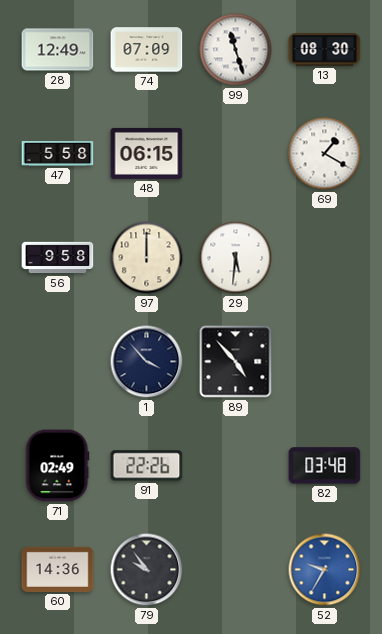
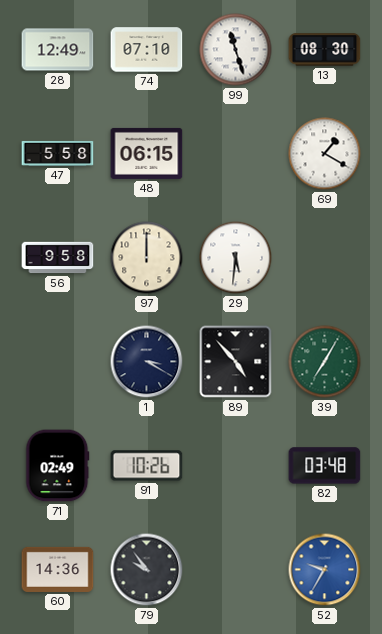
74: 07:09 -> 07:10 (147, 50)
1: 3:53 -> 3:20 (147, 362)
39: none -> 7:05 (325, 362)
91: 22:26 -> 10:26 (147, 466)
